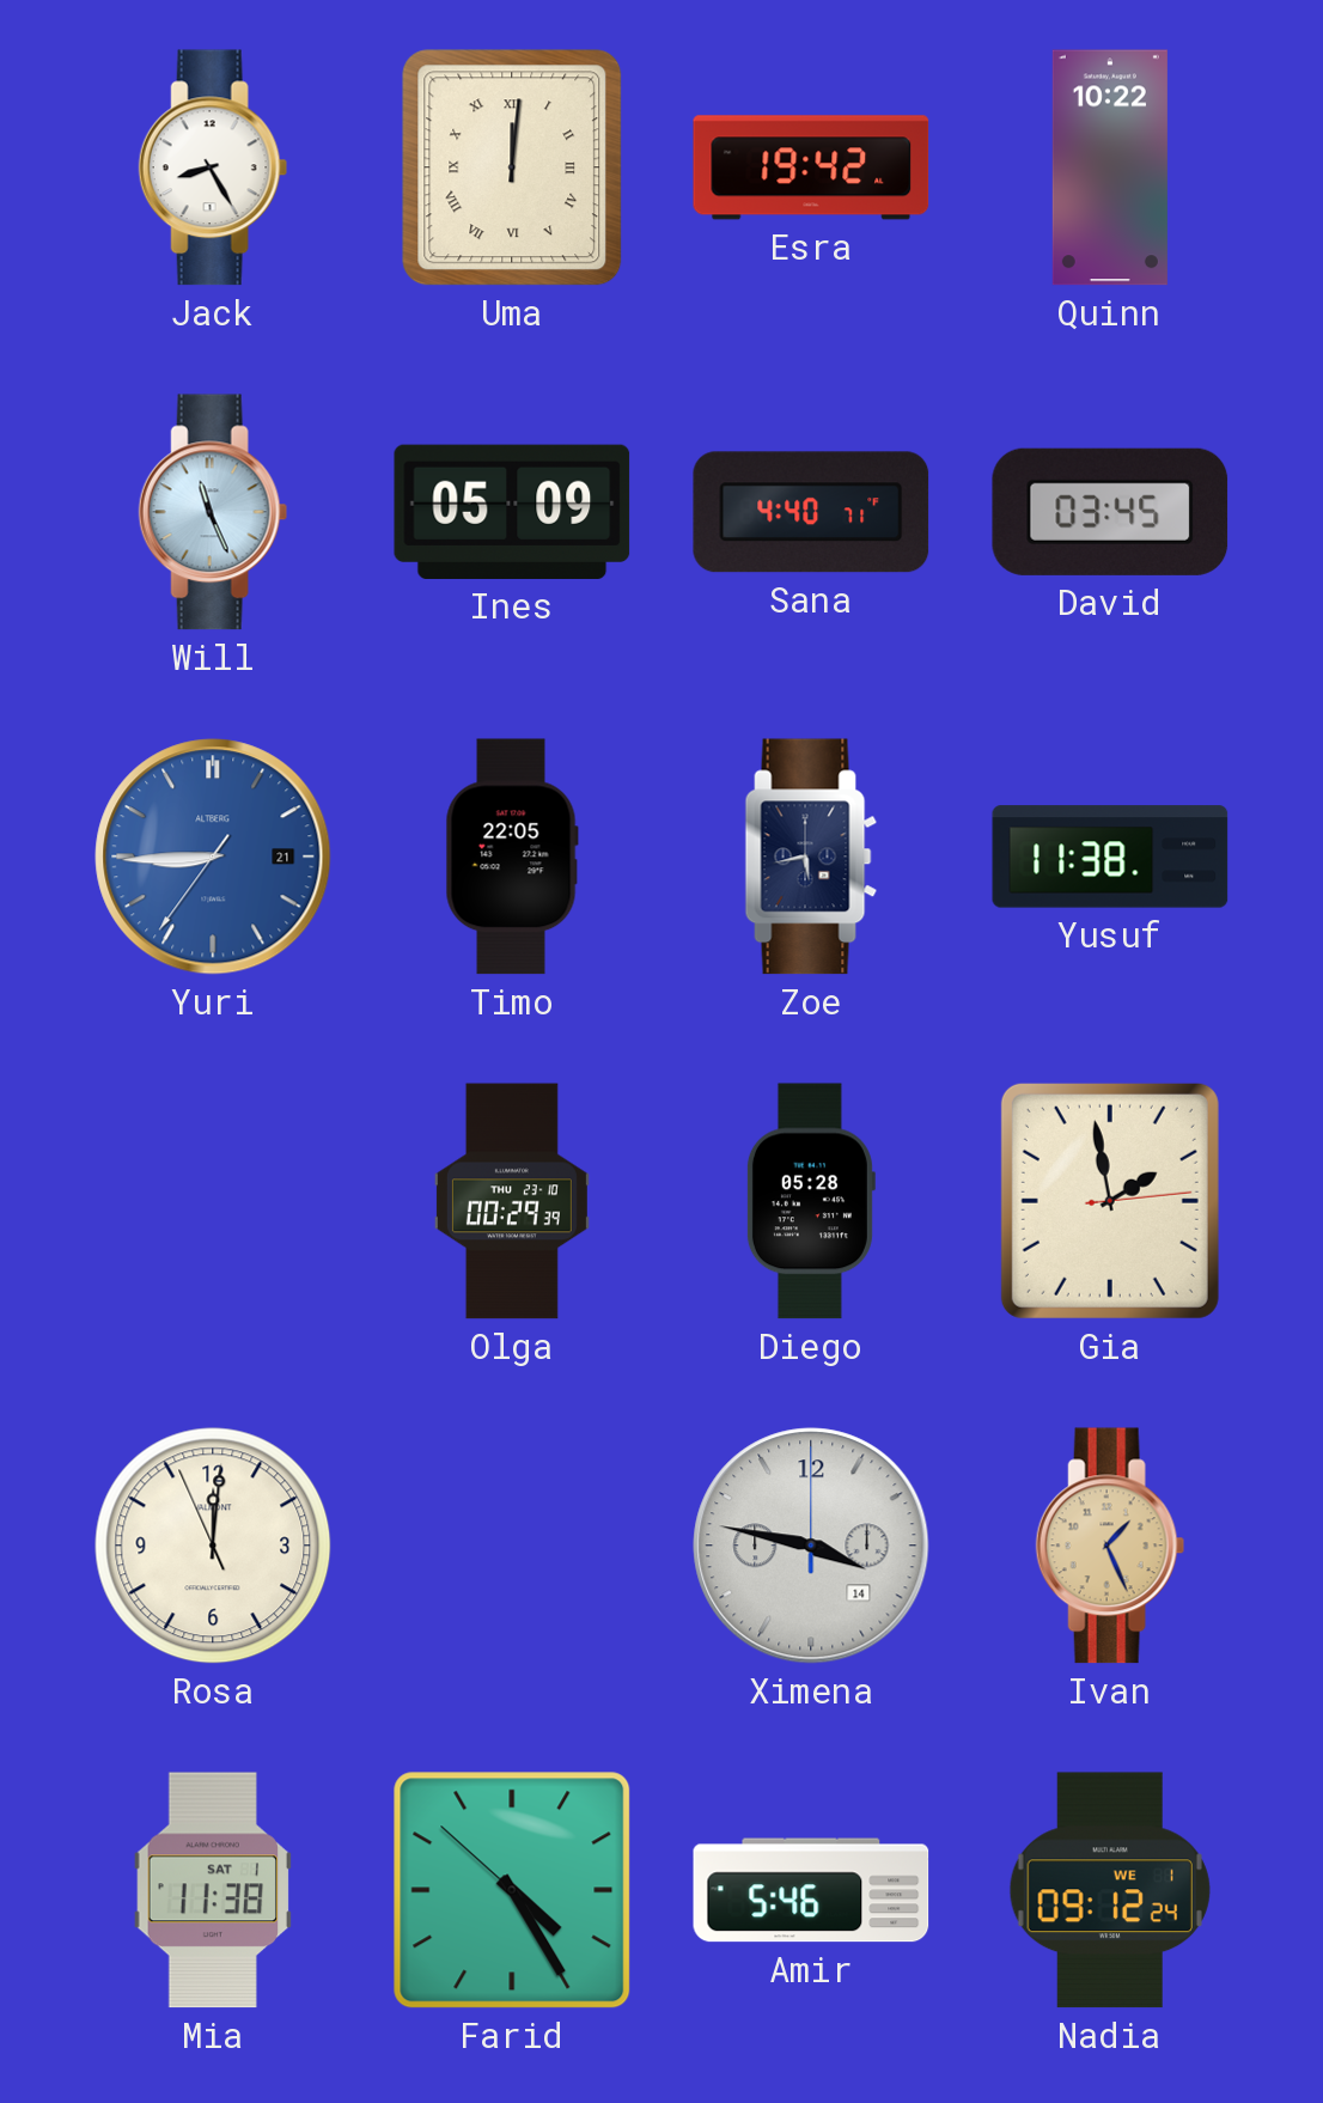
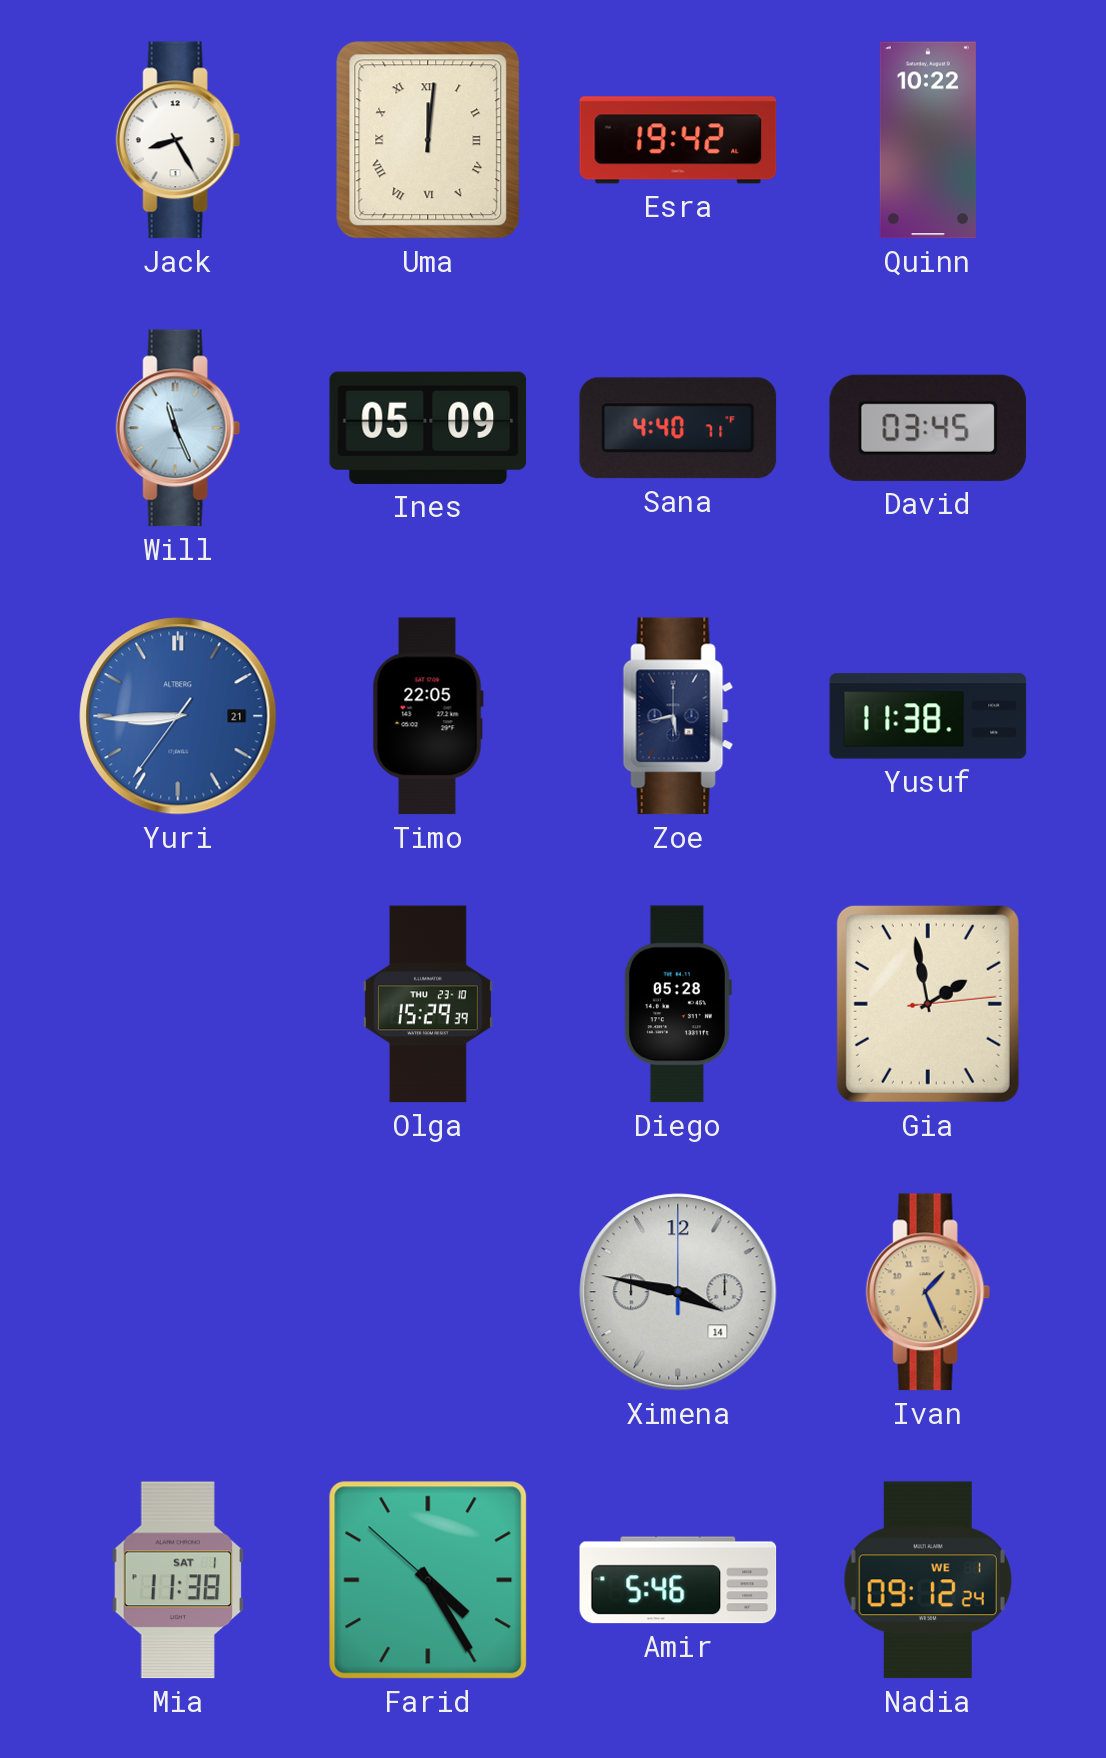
Olga: 00:29 -> 15:29 (428, 1004)
Rosa: 12:00 -> none (213, 1546)
